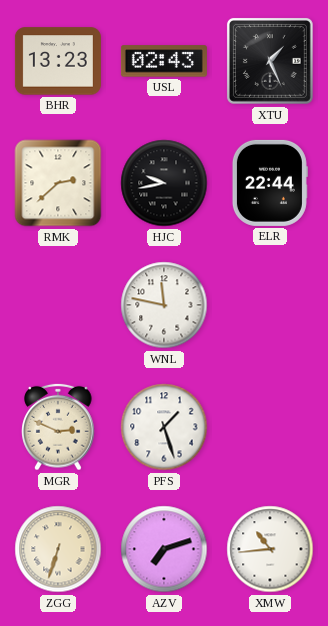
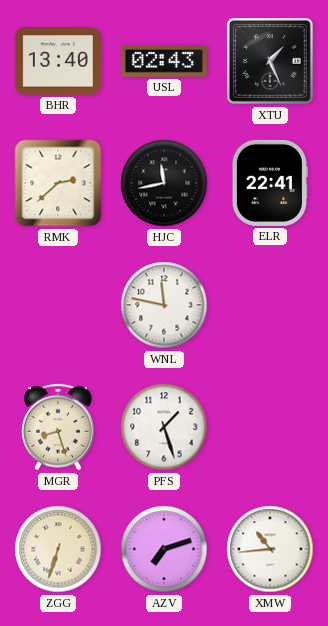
BHR: 13:23 -> 13:40 (58, 61)
HJC: 9:43 -> 11:43 (164, 183)
ELR: 22:44 -> 22:41 (270, 183)
MGR: 2:49 -> 8:27 (58, 427)
